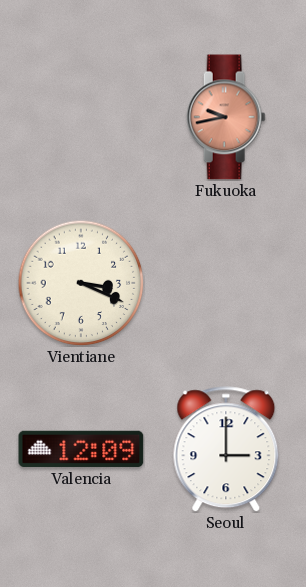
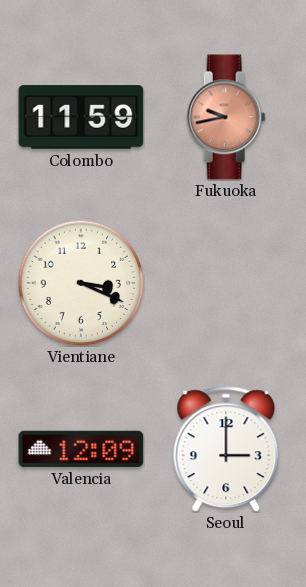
Colombo: none -> 11:59 (81, 117)
